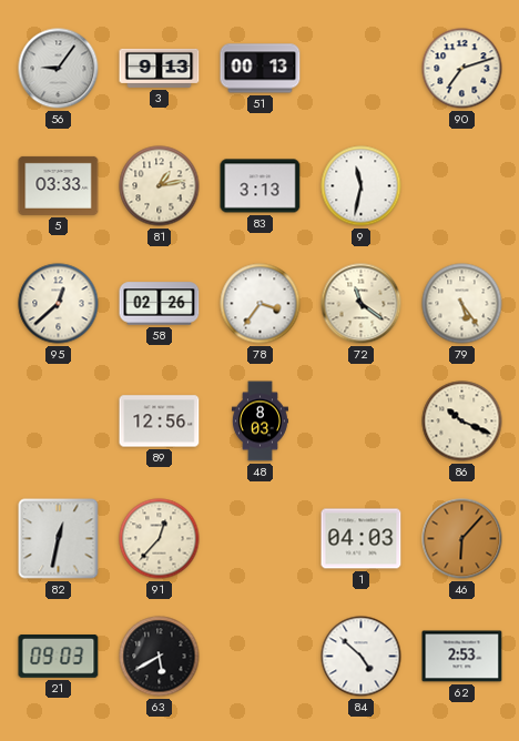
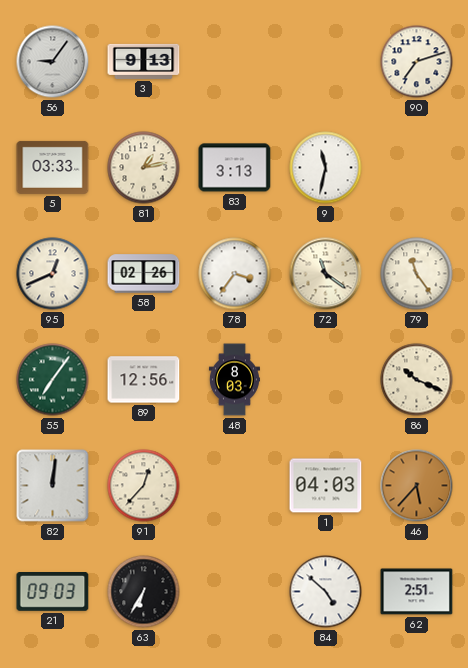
51: 00:13 -> none (261, 69)
95: 12:38 -> 12:41 (53, 274)
79: 5:24 -> 11:24 (417, 274)
55: none -> 7:06 (53, 380)
82: 12:32 -> 12:01 (53, 486)
46: 6:07 -> 5:37 (417, 486)
63: 5:40 -> 6:35 (144, 592)
62: 2:53 -> 2:51 (417, 592)
